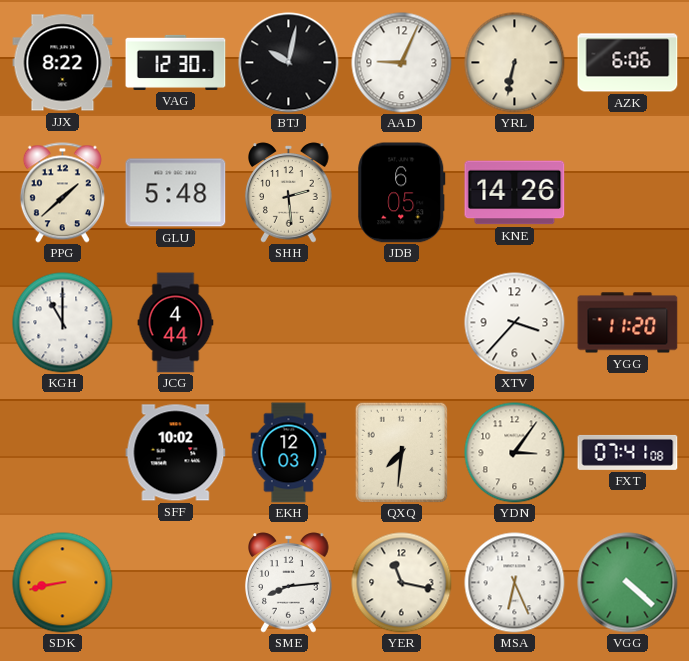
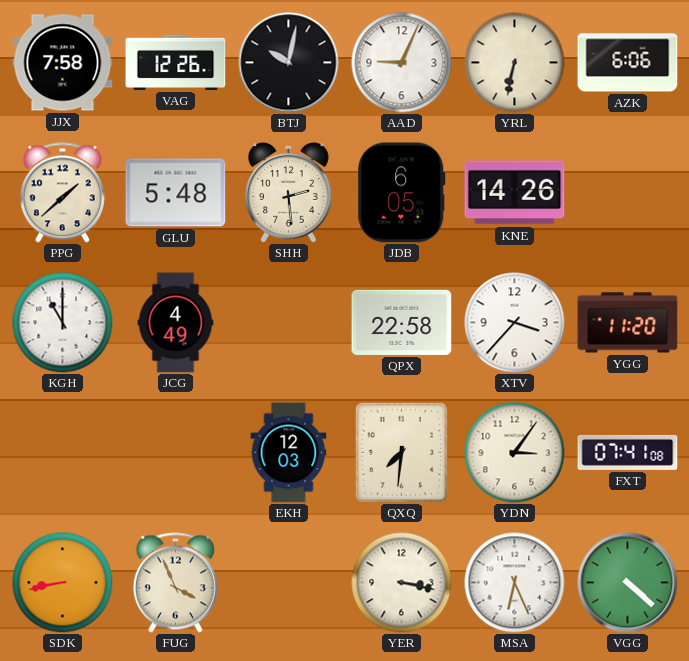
JJX: 8:22 -> 7:58 (63, 63)
VAG: 12:30 -> 12:26 (176, 62)
JCG: 4:44 -> 4:49 (176, 323)
QPX: none -> 22:58 (402, 322)
SFF: 10:02 -> none (176, 453)
FUG: none -> 3:56 (175, 583)
SME: 8:14 -> none (289, 583)
YER: 11:17 -> 3:17 (402, 583)
